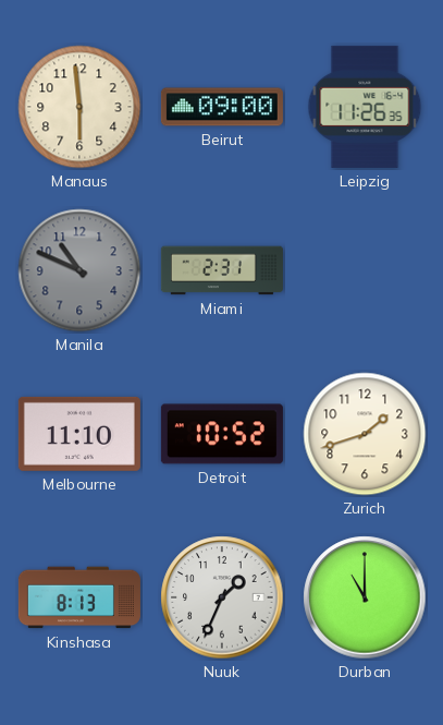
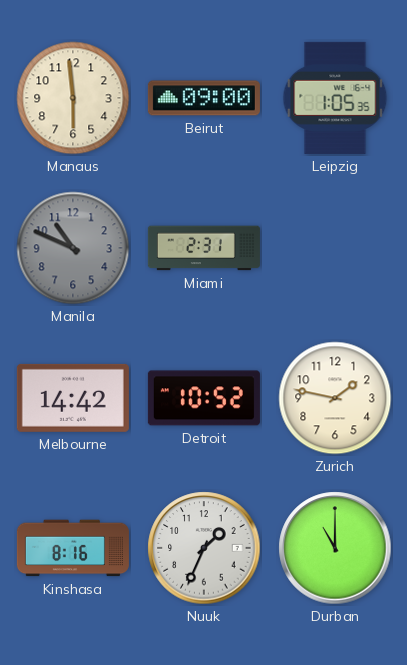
Leipzig: 11:26 -> 1:05 (335, 98)
Melbourne: 11:10 -> 14:42 (73, 398)
Zurich: 1:42 -> 1:47 (335, 398)
Kinshasa: 8:13 -> 8:16 (73, 548)
